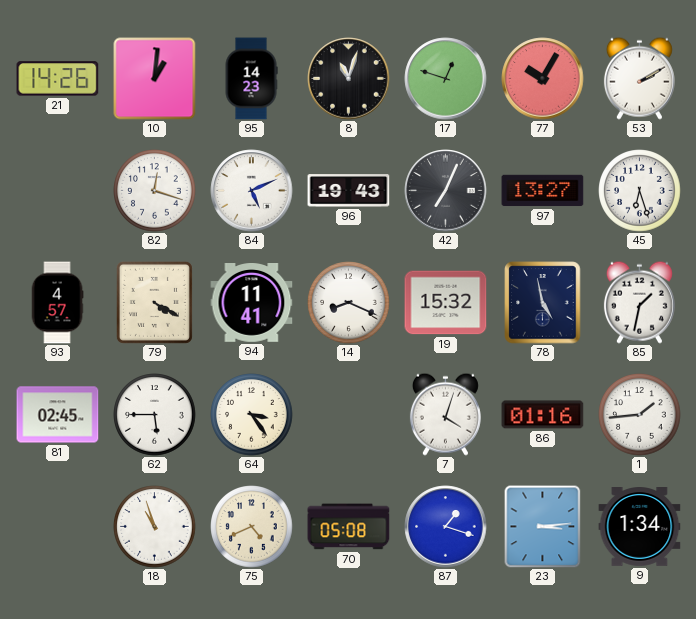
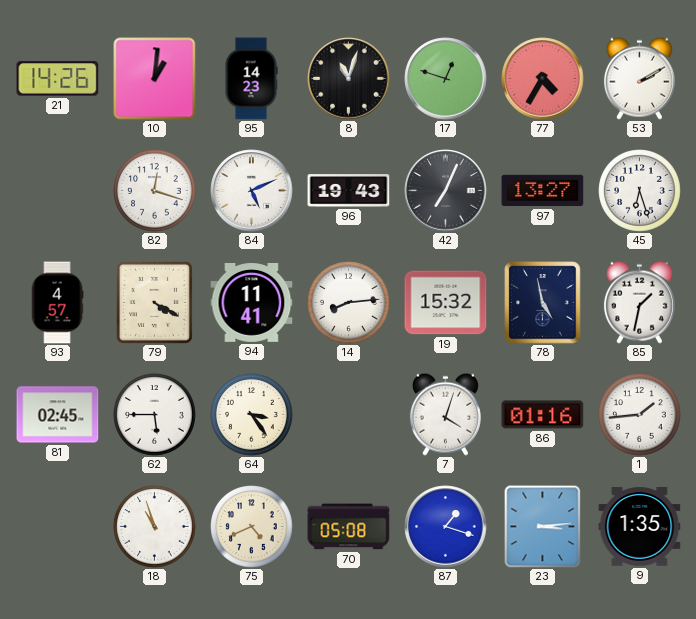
77: 10:05 -> 4:35 (543, 79)
14: 8:19 -> 8:14 (349, 303)
9: 1:34 -> 1:35 (640, 527)
